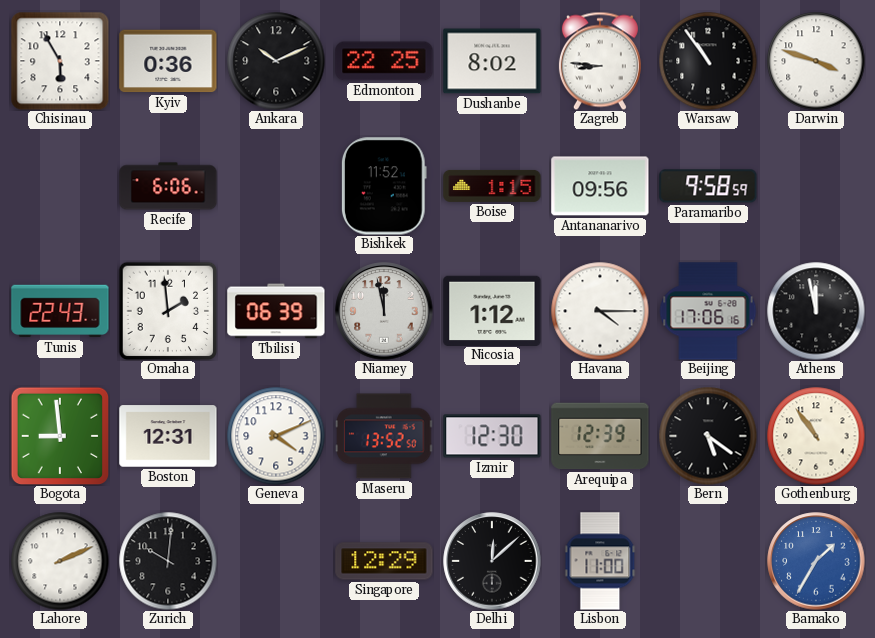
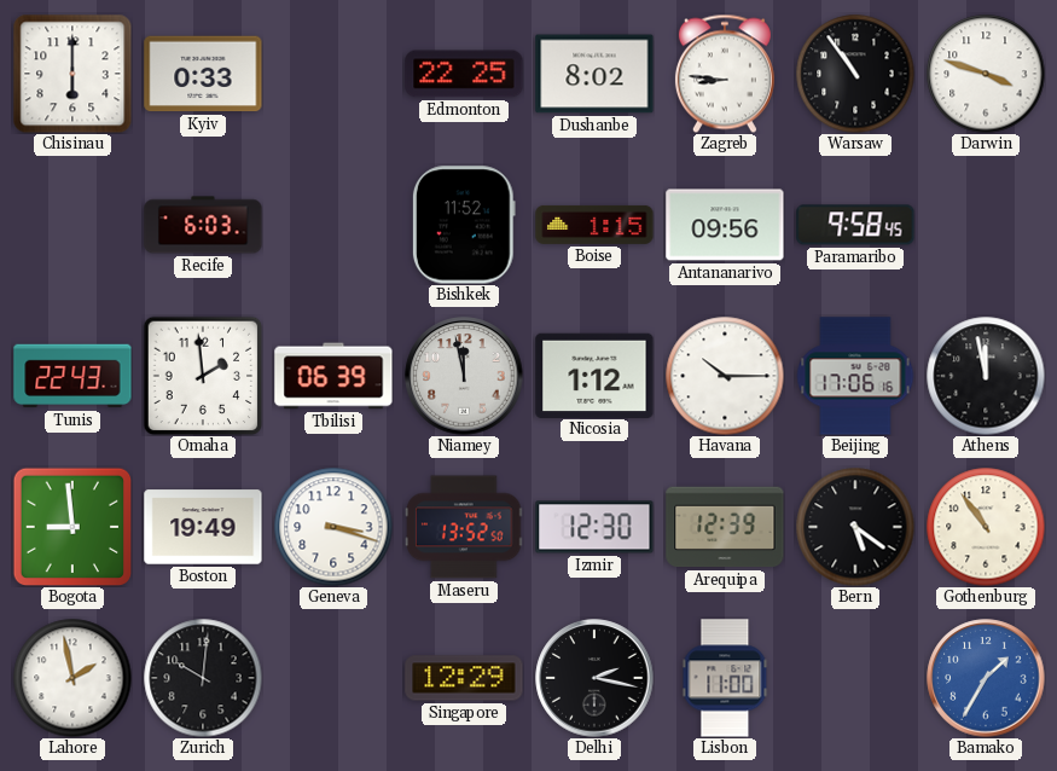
Chisinau: 5:55 -> 6:00 (72, 74)
Kyiv: 0:36 -> 0:33 (203, 74)
Ankara: 10:11 -> none (276, 61)
Recife: 6:06 -> 6:03 (203, 225)
Paramaribo: 9:58:59 -> 9:58:45 (855, 225)
Havana: 4:15 -> 10:15 (725, 376)
Boston: 12:31 -> 19:49 (203, 527)
Geneva: 4:11 -> 3:18 (333, 527)
Lahore: 2:11 -> 1:58 (72, 678)
Delhi: 12:08 -> 2:17 (594, 678)
